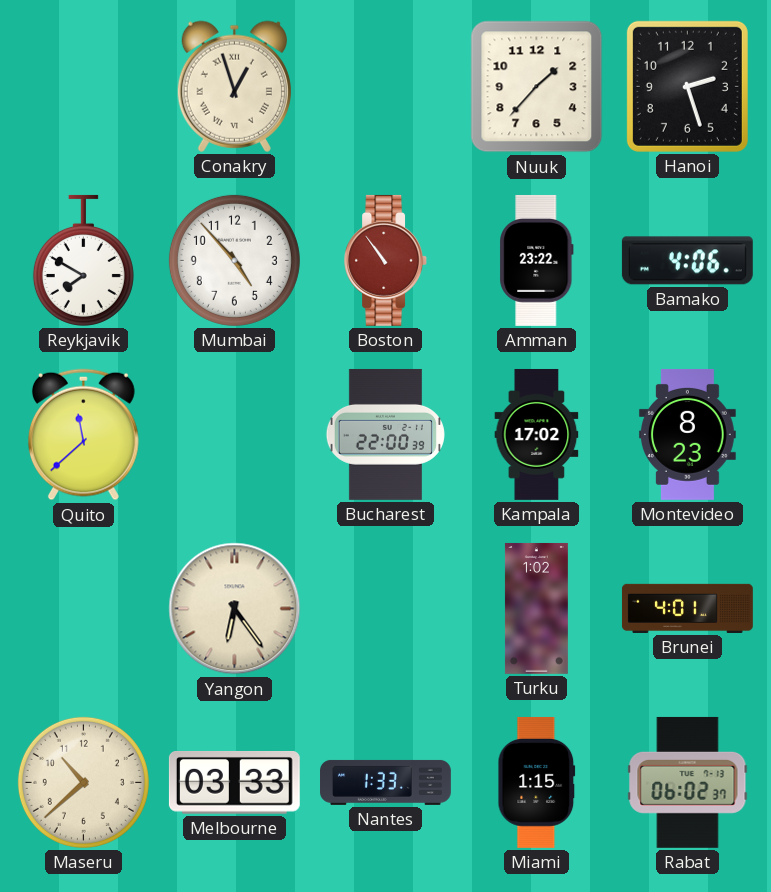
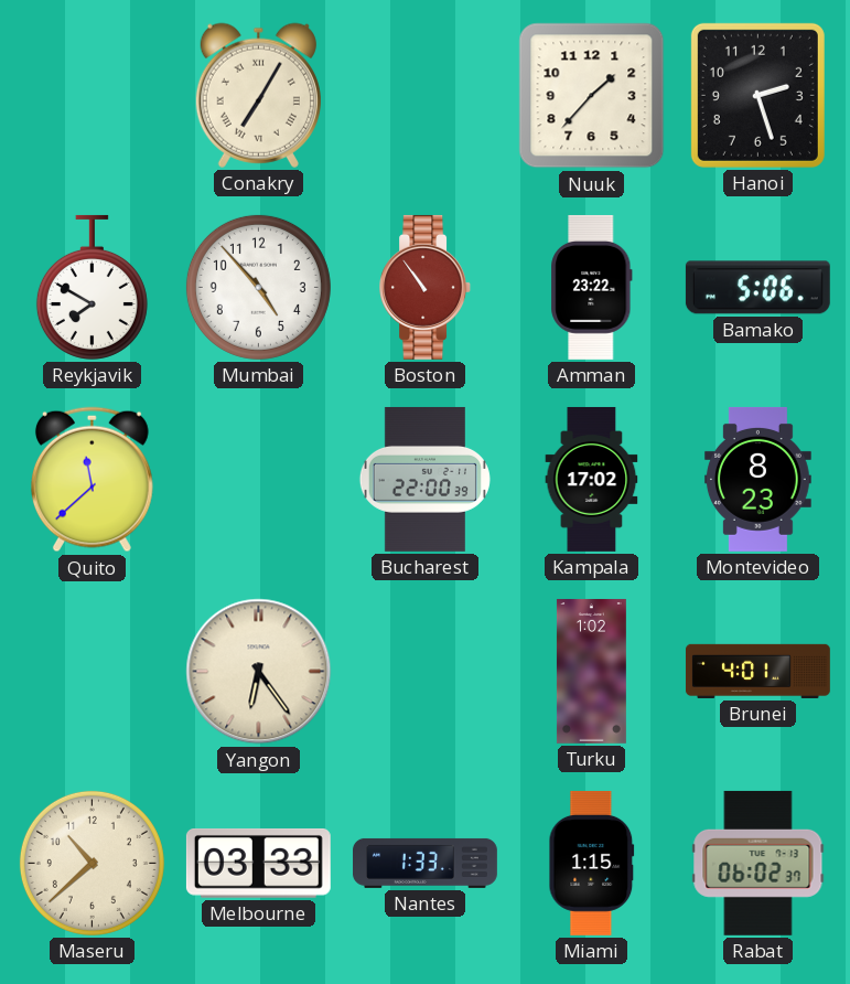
Conakry: 12:57 -> 7:05 (258, 95)
Bamako: 4:06 -> 5:06 (757, 288)
